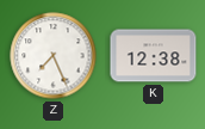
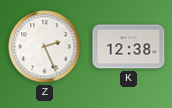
Z: 7:26 -> 2:26 (45, 47)
